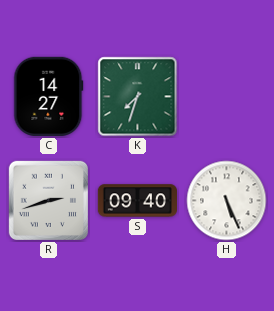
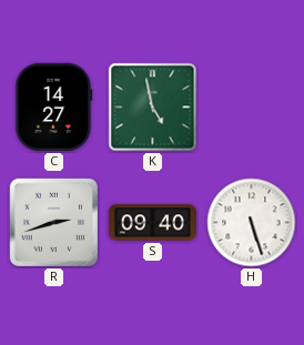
K: 7:33 -> 4:58 (153, 108)
H: 5:26 -> 5:27 (252, 223)
